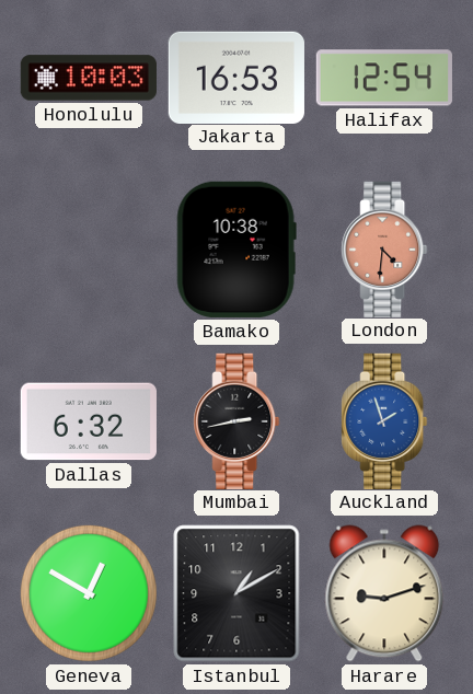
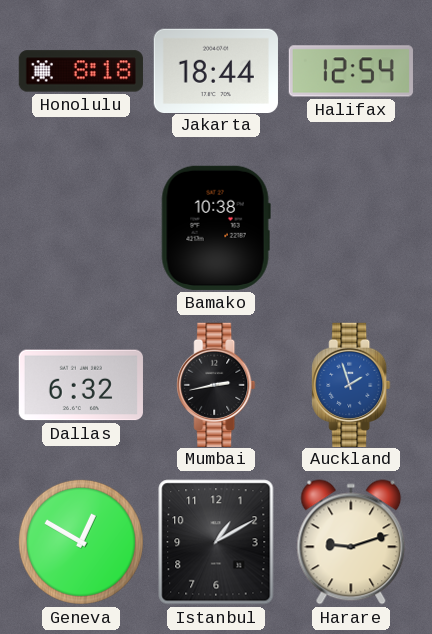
Honolulu: 10:03 -> 8:18 (81, 71)
Jakarta: 16:53 -> 18:44 (216, 70)
London: 4:31 -> none (384, 248)
